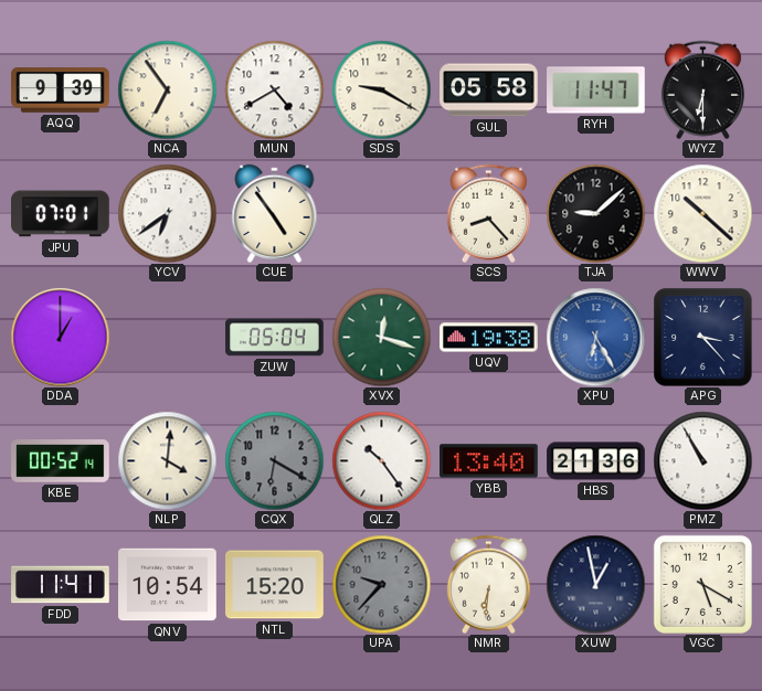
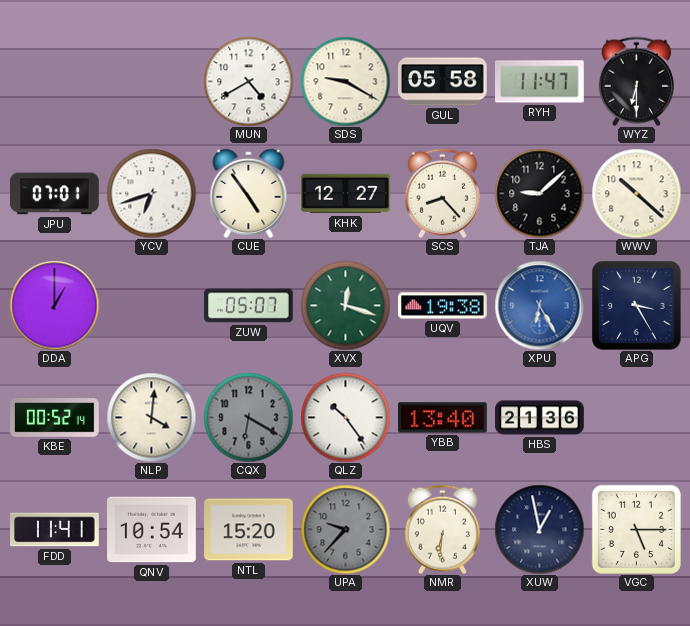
AQQ: 9:39 -> none (61, 91)
NCA: 6:54 -> none (167, 89)
YCV: 6:39 -> 6:42 (151, 193)
KHK: none -> 12:27 (346, 194)
ZUW: 05:04 -> 05:07 (249, 306)
APG: 3:23 -> 3:25 (636, 305)
PMZ: 10:55 -> none (702, 460)
VGC: 5:20 -> 5:15 (636, 529)
